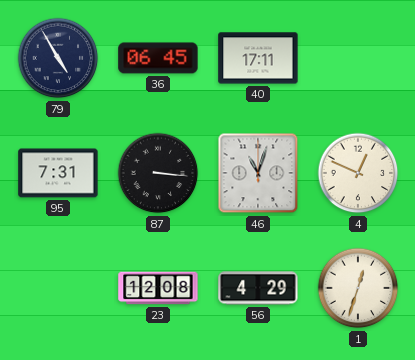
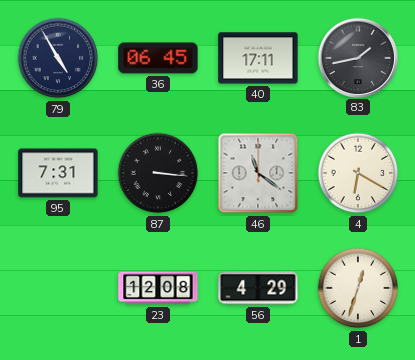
83: none -> 1:43 (357, 57)
46: 11:03 -> 11:21 (258, 173)
4: 12:49 -> 6:20 (358, 173)
